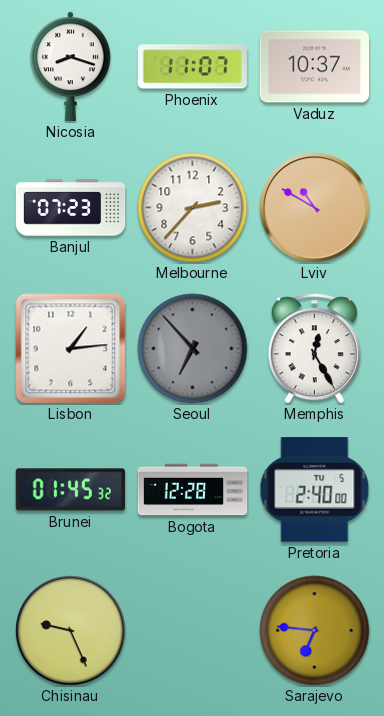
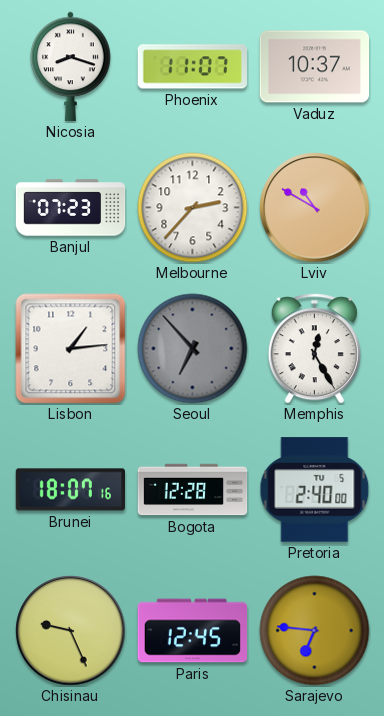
Brunei: 01:45 -> 18:07 (70, 490)
Paris: none -> 12:45 (193, 631)
